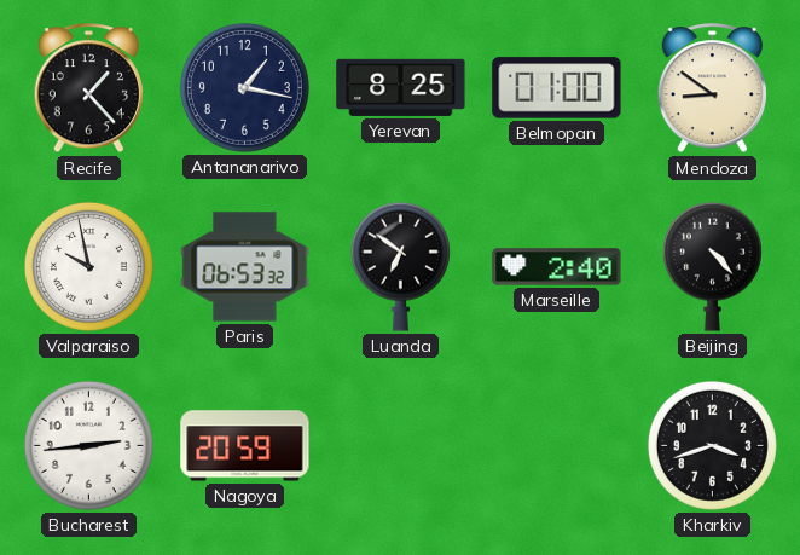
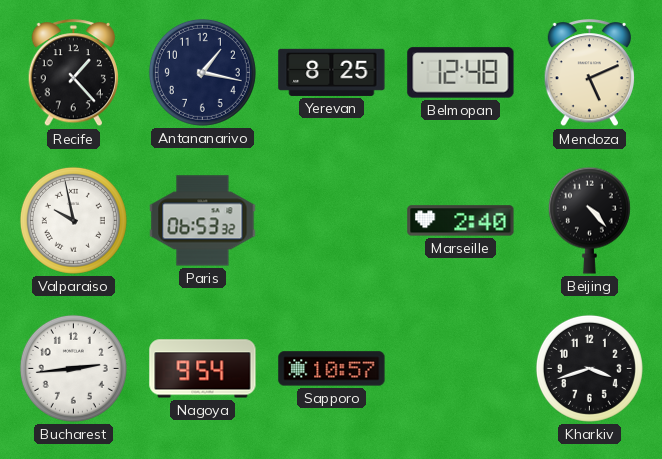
Belmopan: 01:00 -> 12:48 (461, 73)
Mendoza: 8:51 -> 5:11 (589, 73)
Luanda: 6:51 -> none (400, 266)
Nagoya: 20:59 -> 9:54 (203, 369)
Sapporo: none -> 10:57 (332, 369)
